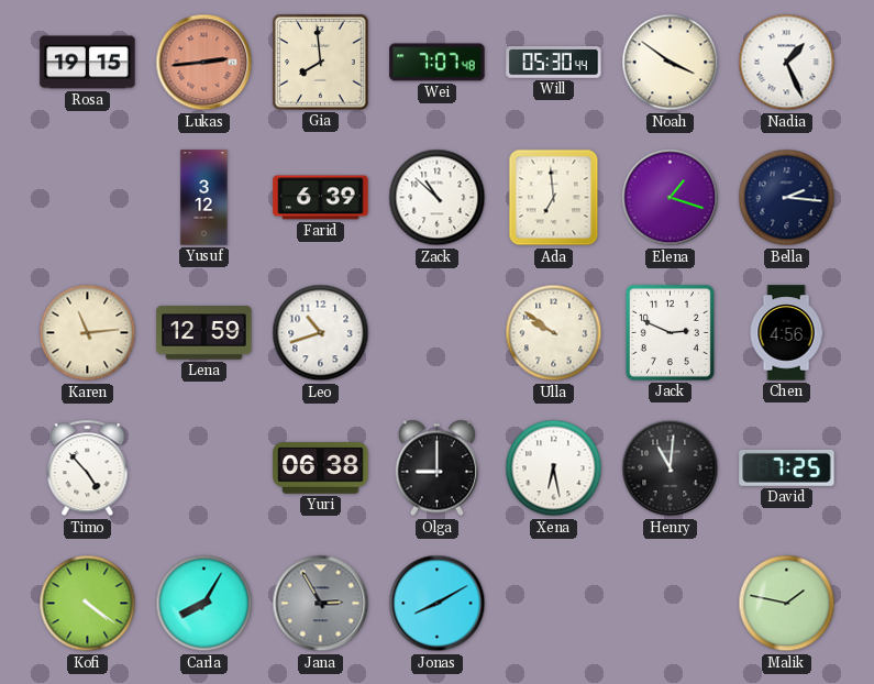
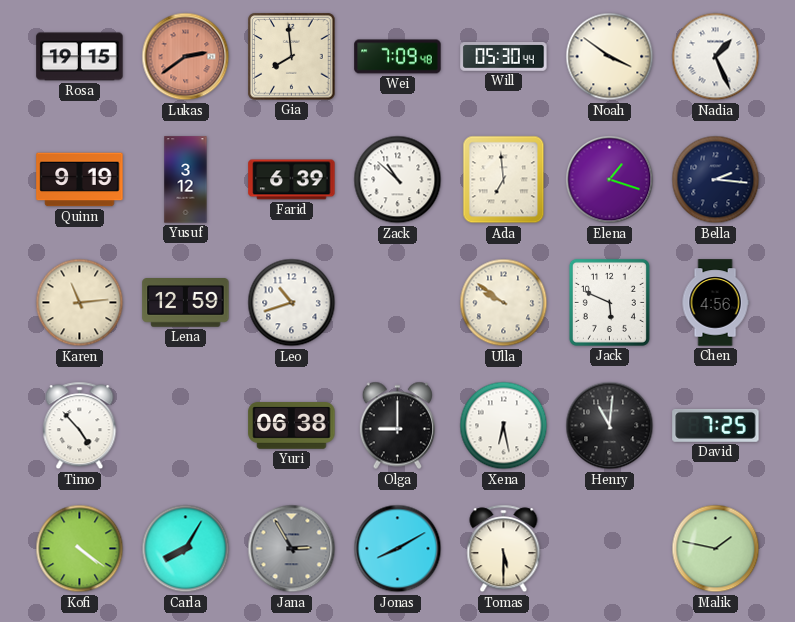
Lukas: 2:44 -> 2:39 (186, 57)
Wei: 7:07 -> 7:09 (398, 57)
Quinn: none -> 9:19 (80, 180)
Jack: 2:49 -> 5:49 (609, 302)
Tomas: none -> 5:30 (504, 549)
